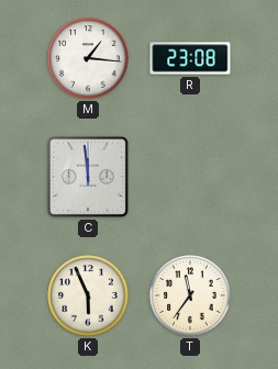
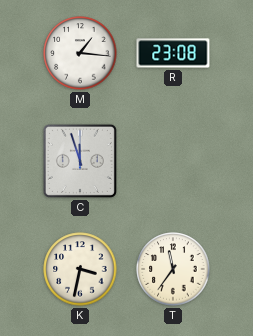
C: 11:59 -> 11:57 (80, 161)
K: 5:56 -> 3:32 (80, 269)
